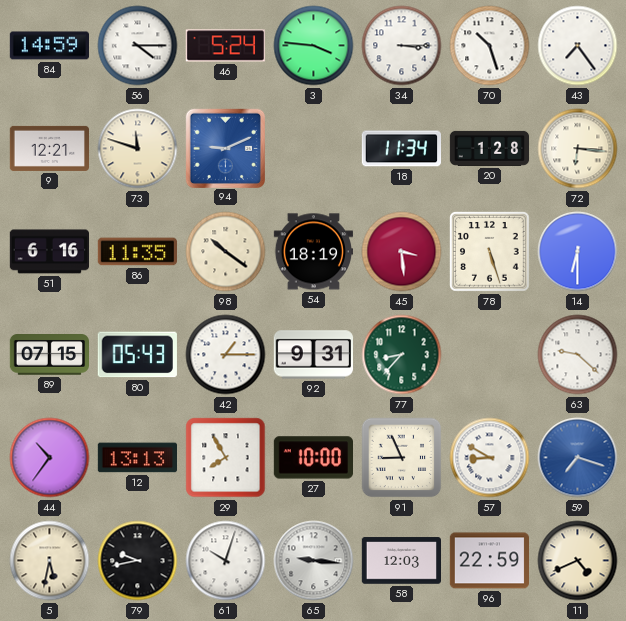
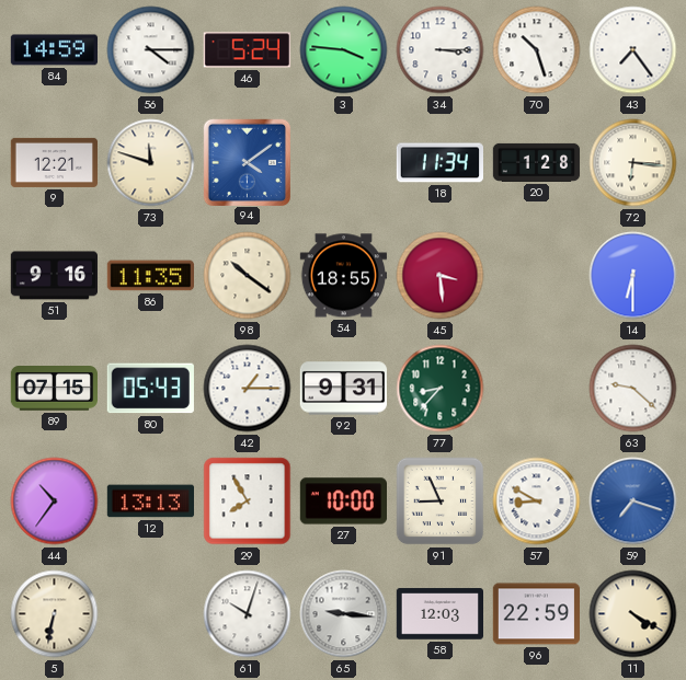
94: 9:11 -> 4:09 (247, 162)
51: 6:16 -> 9:16 (54, 276)
54: 18:19 -> 18:55 (343, 276)
78: 5:27 -> none (490, 252)
5: 5:32 -> 6:32 (55, 614)
79: 9:43 -> none (138, 561)
11: 4:41 -> 4:20 (633, 614)
